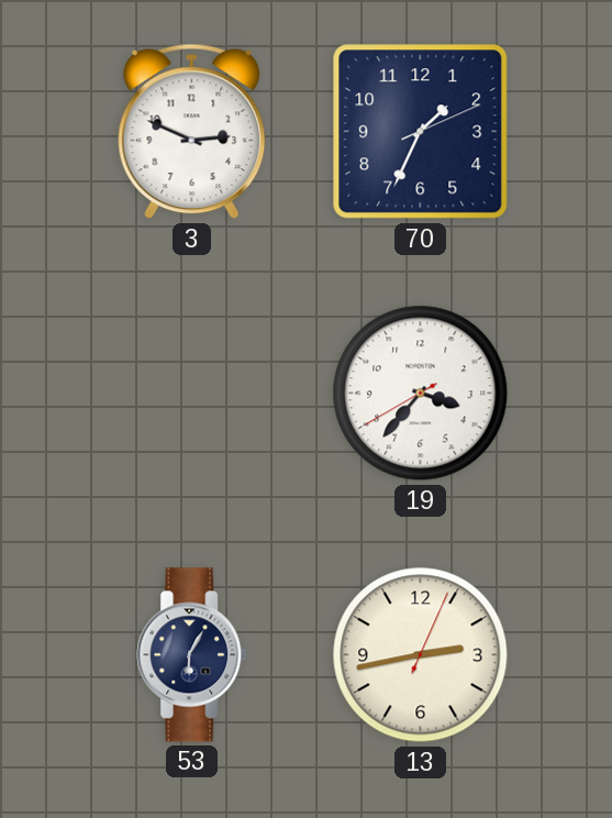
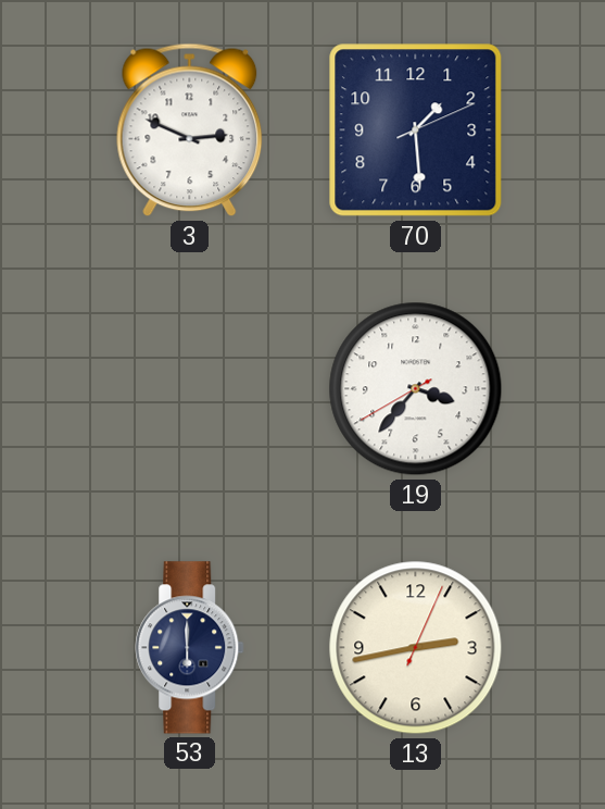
70: 1:34 -> 1:29 (416, 130)
53: 6:05 -> 6:00 (190, 648)
